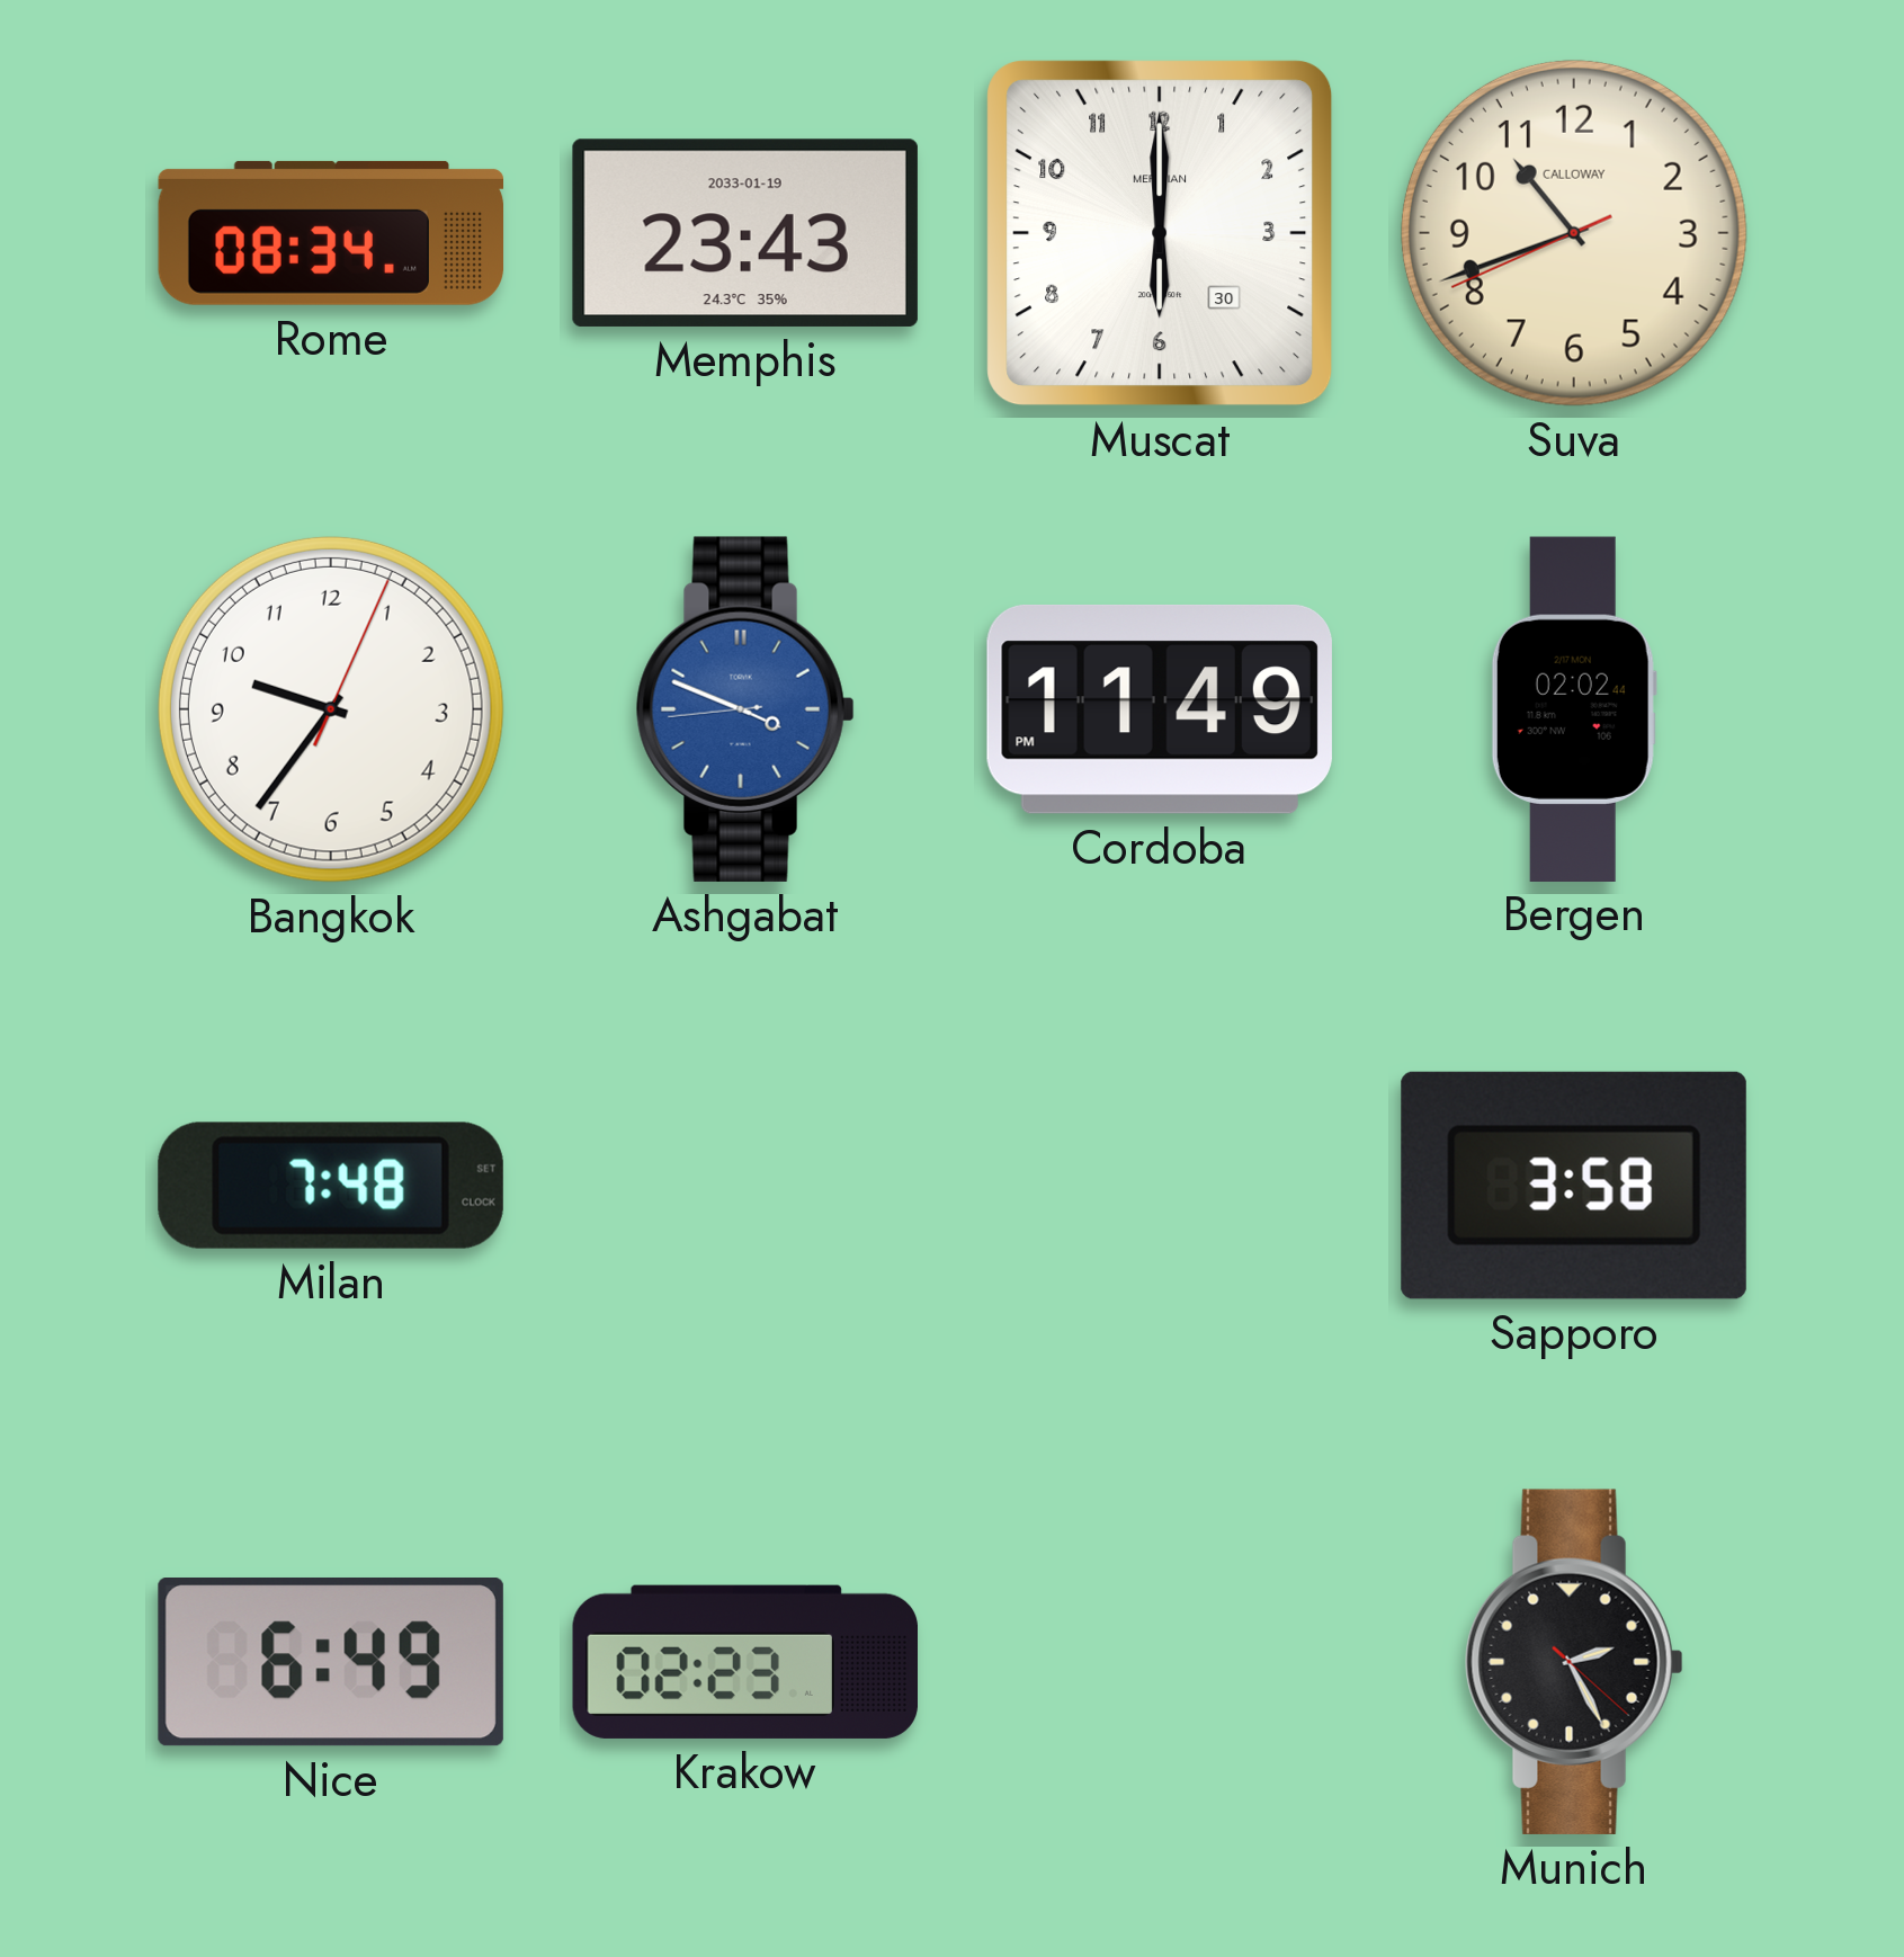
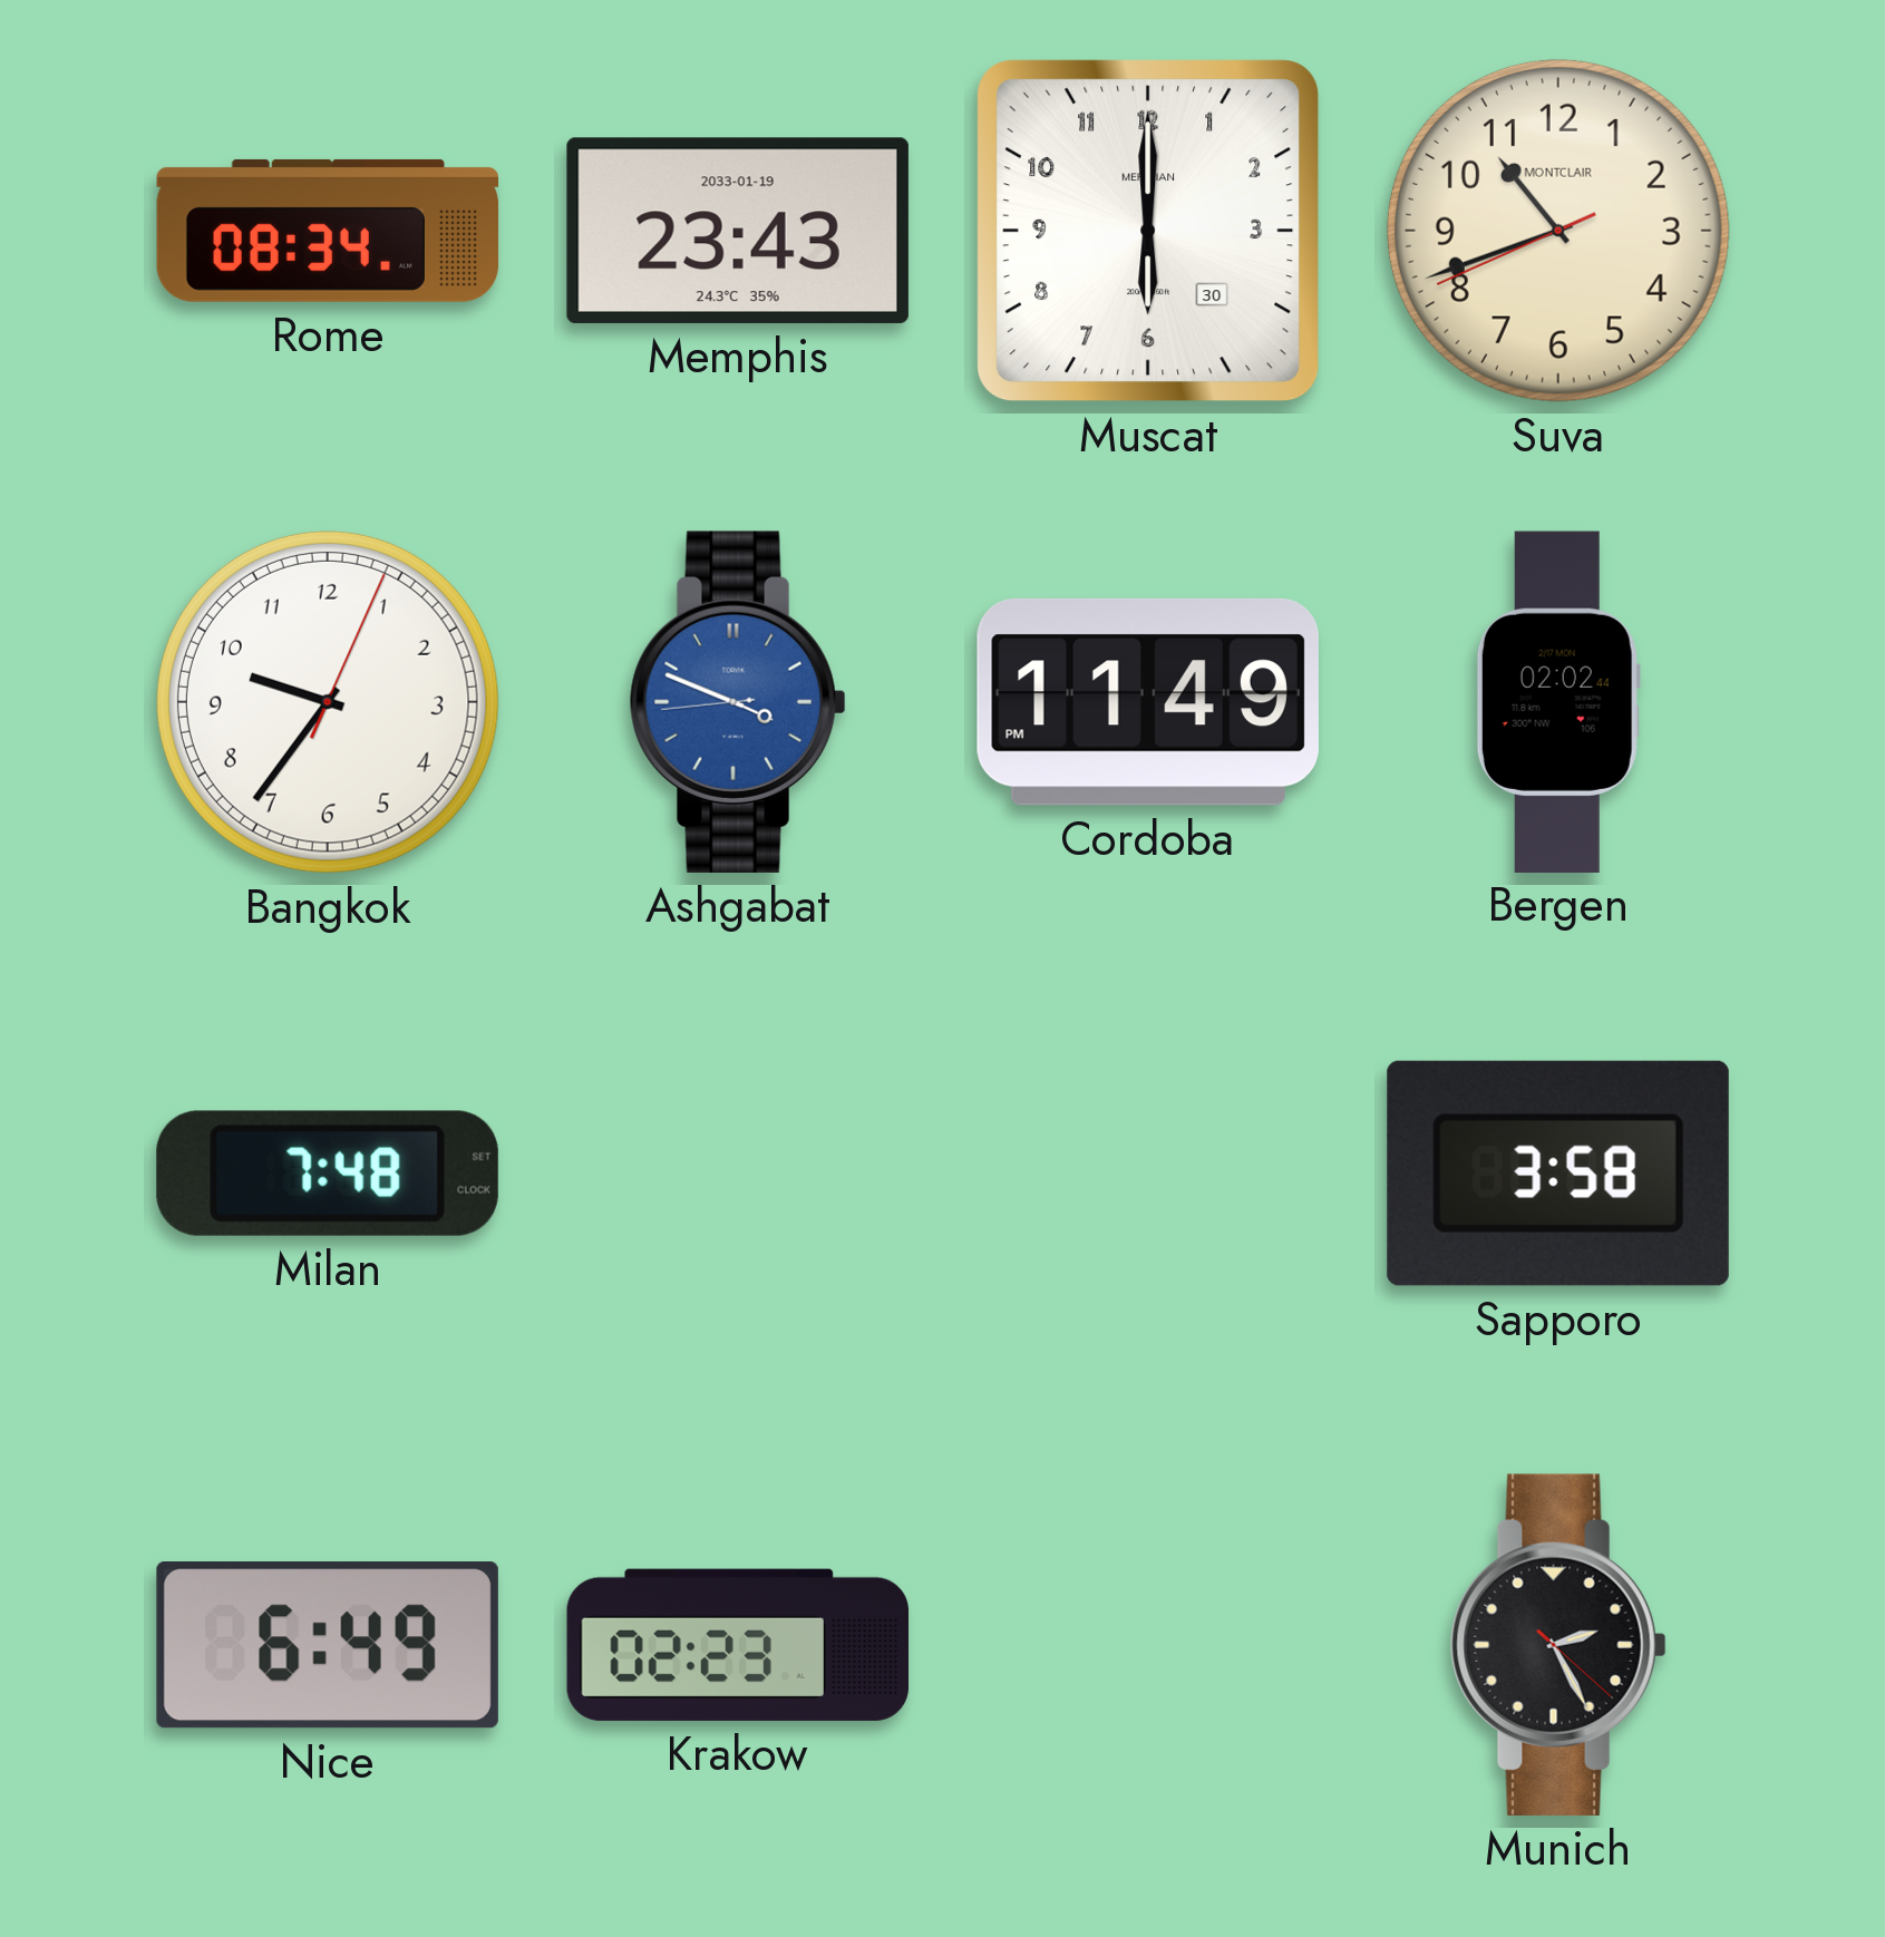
Suva brand: CALLOWAY -> MONTCLAIR (1558, 231)
